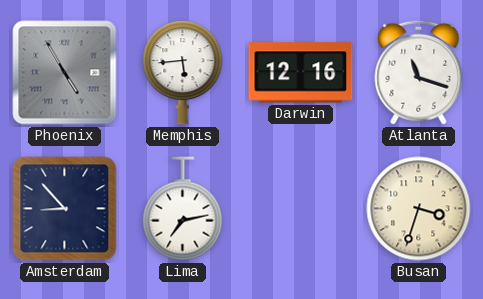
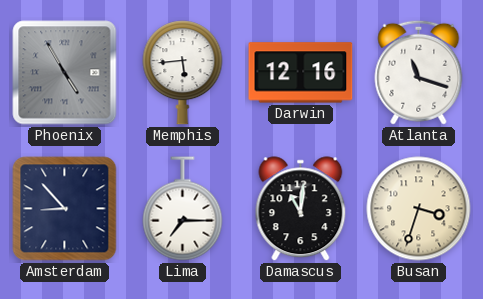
Lima: 7:13 -> 7:15 (183, 209)
Damascus: none -> 11:01 (301, 209)
